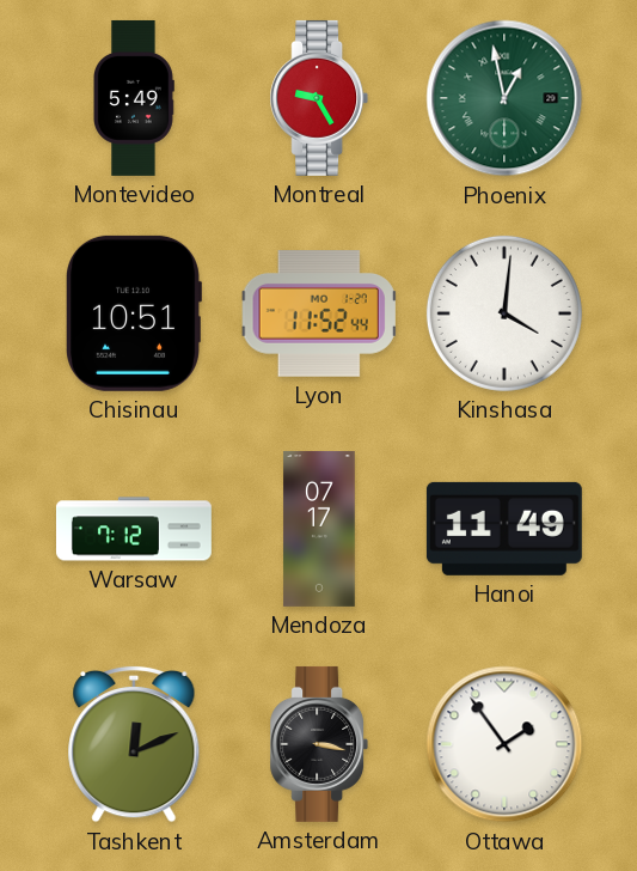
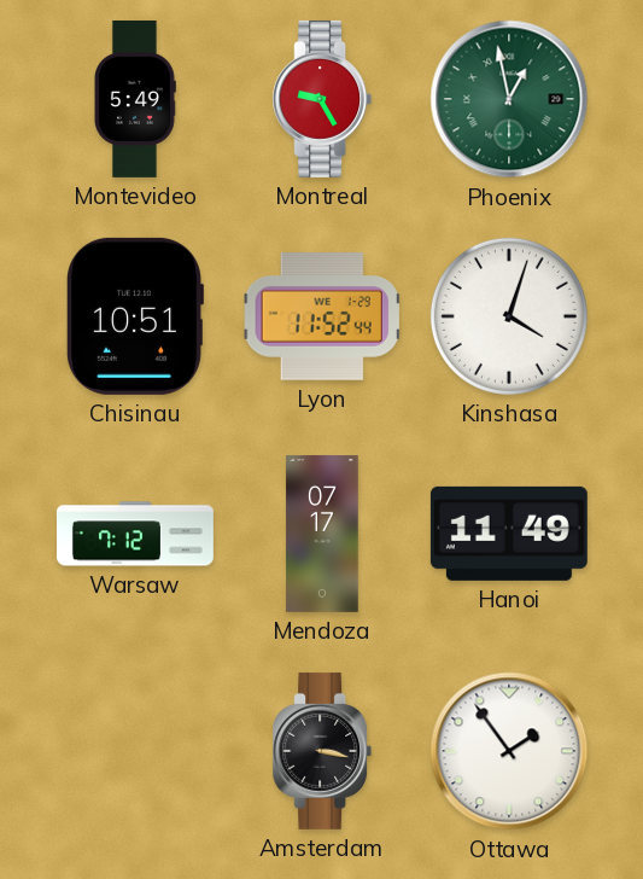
Lyon date: MO 1-27 -> WE 1-29 (322, 316)
Kinshasa: 4:01 -> 4:03 (509, 316)
Tashkent: 12:11 -> none (134, 744)
